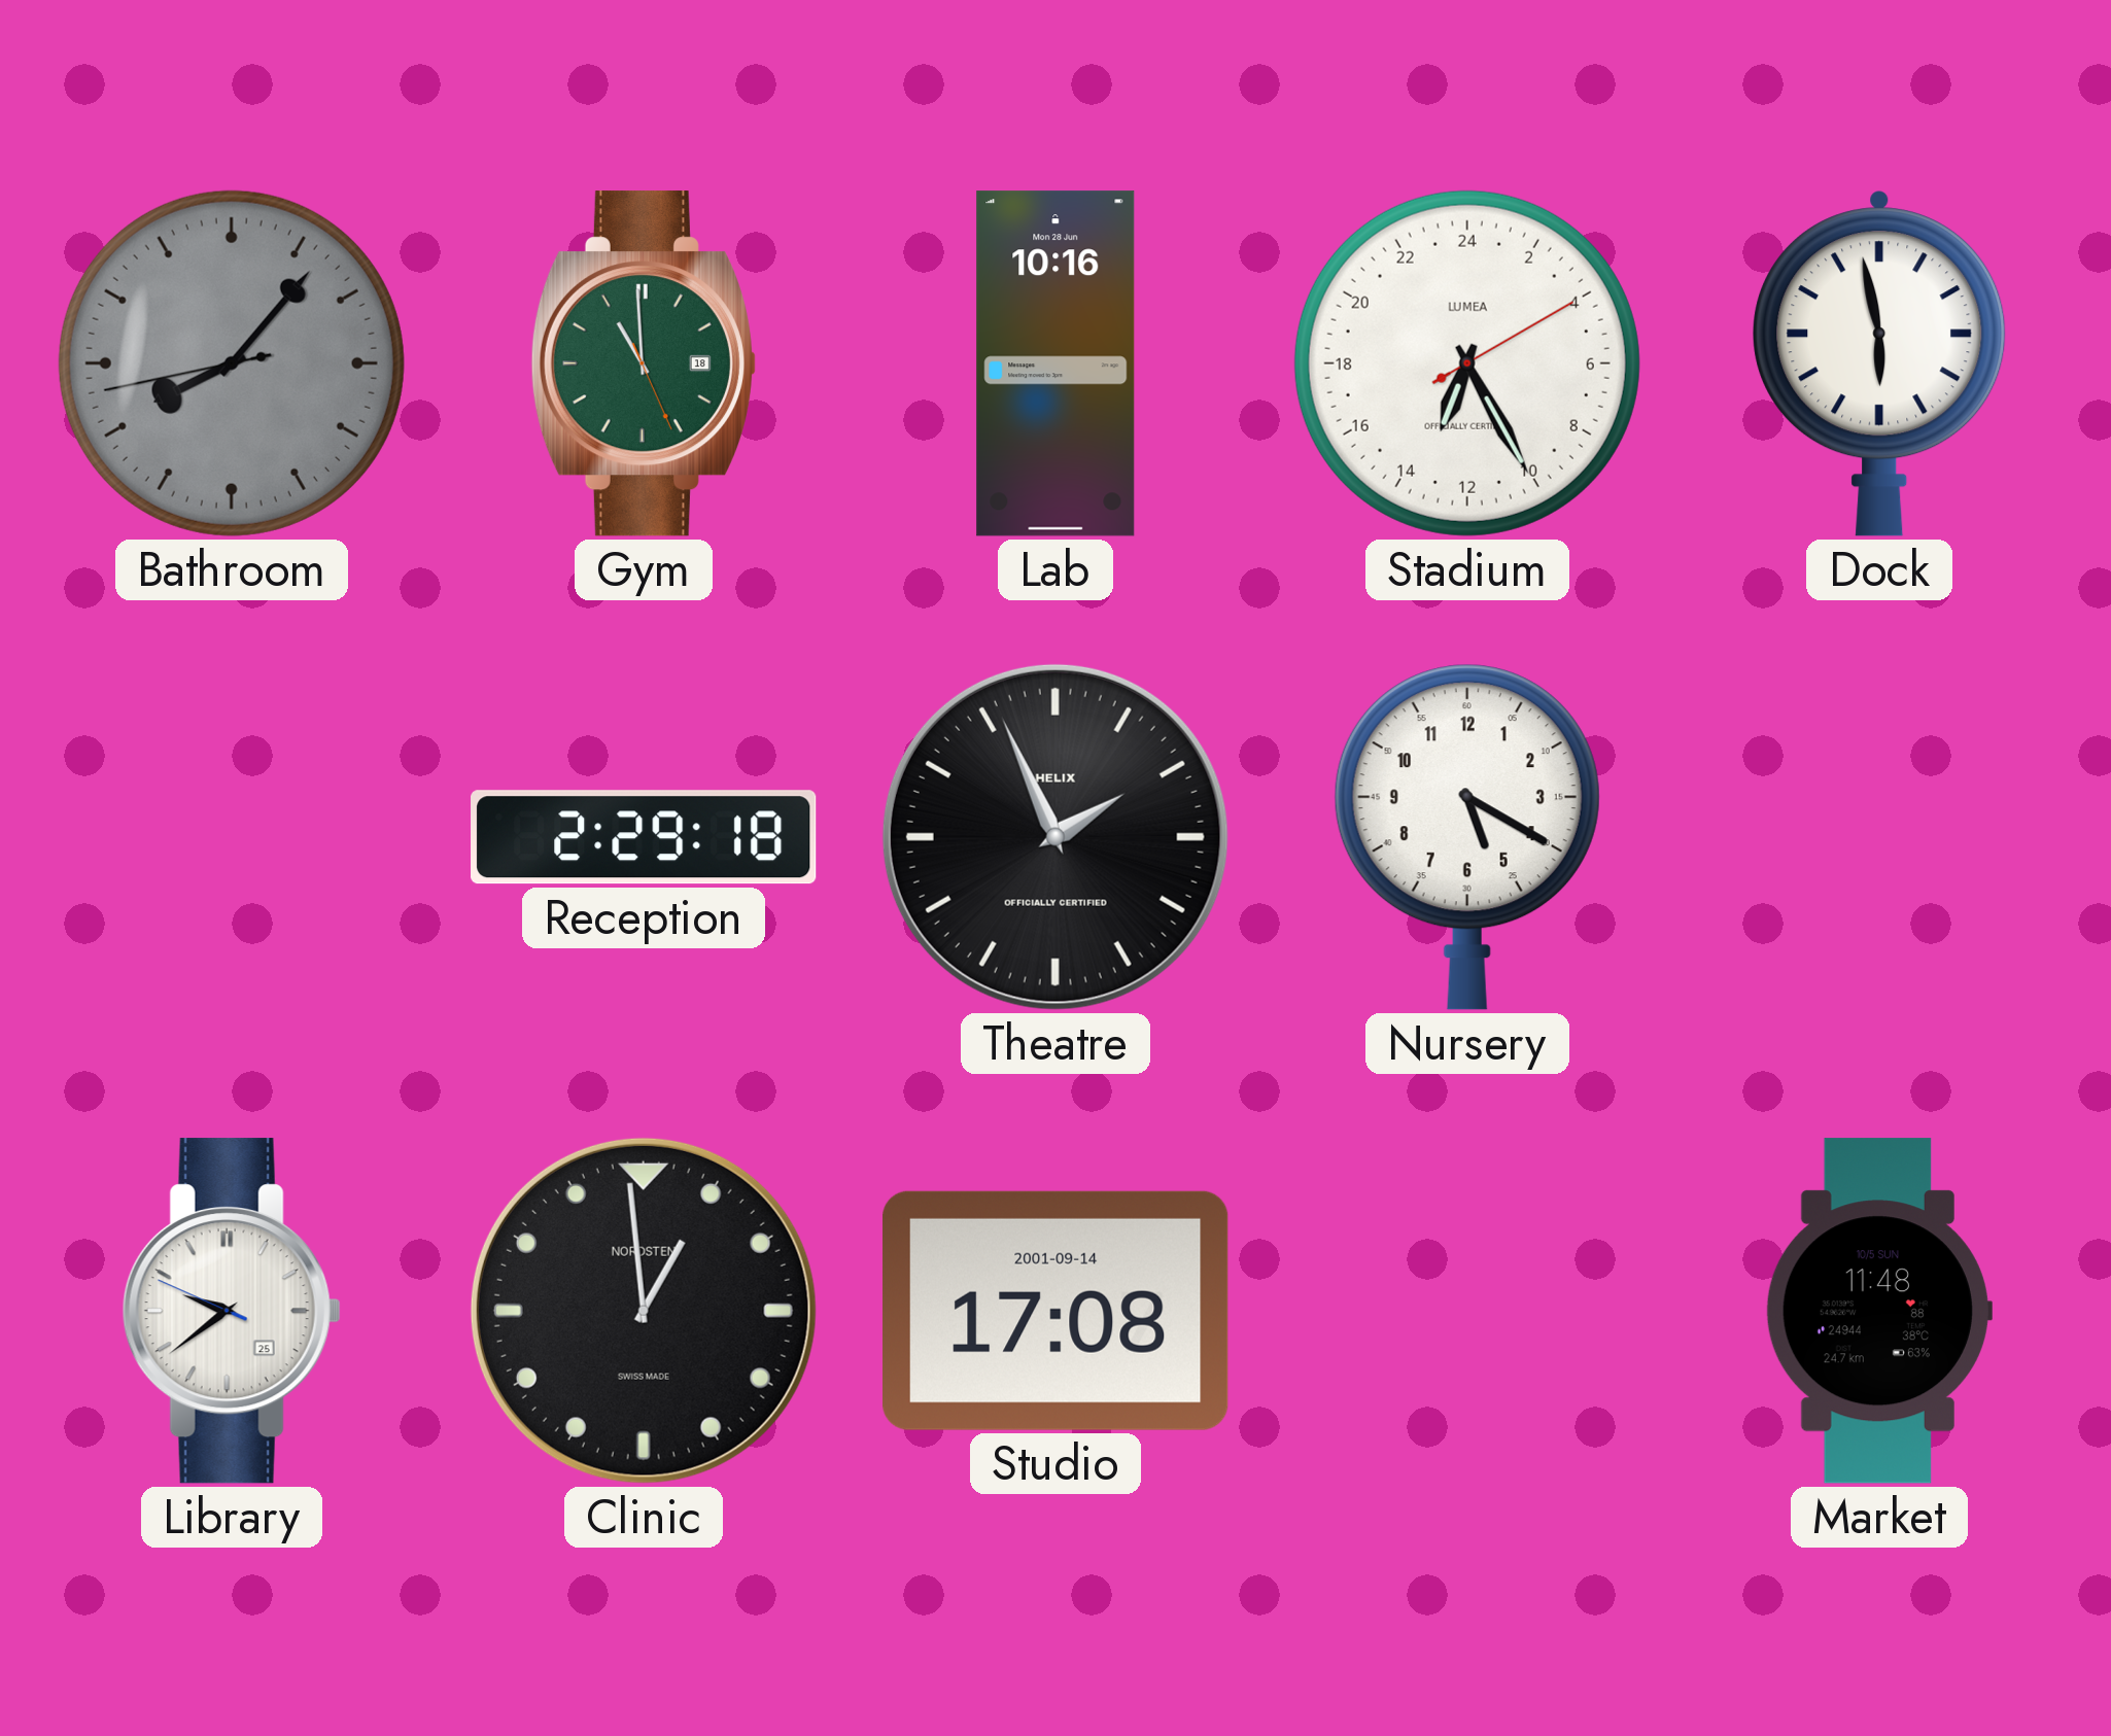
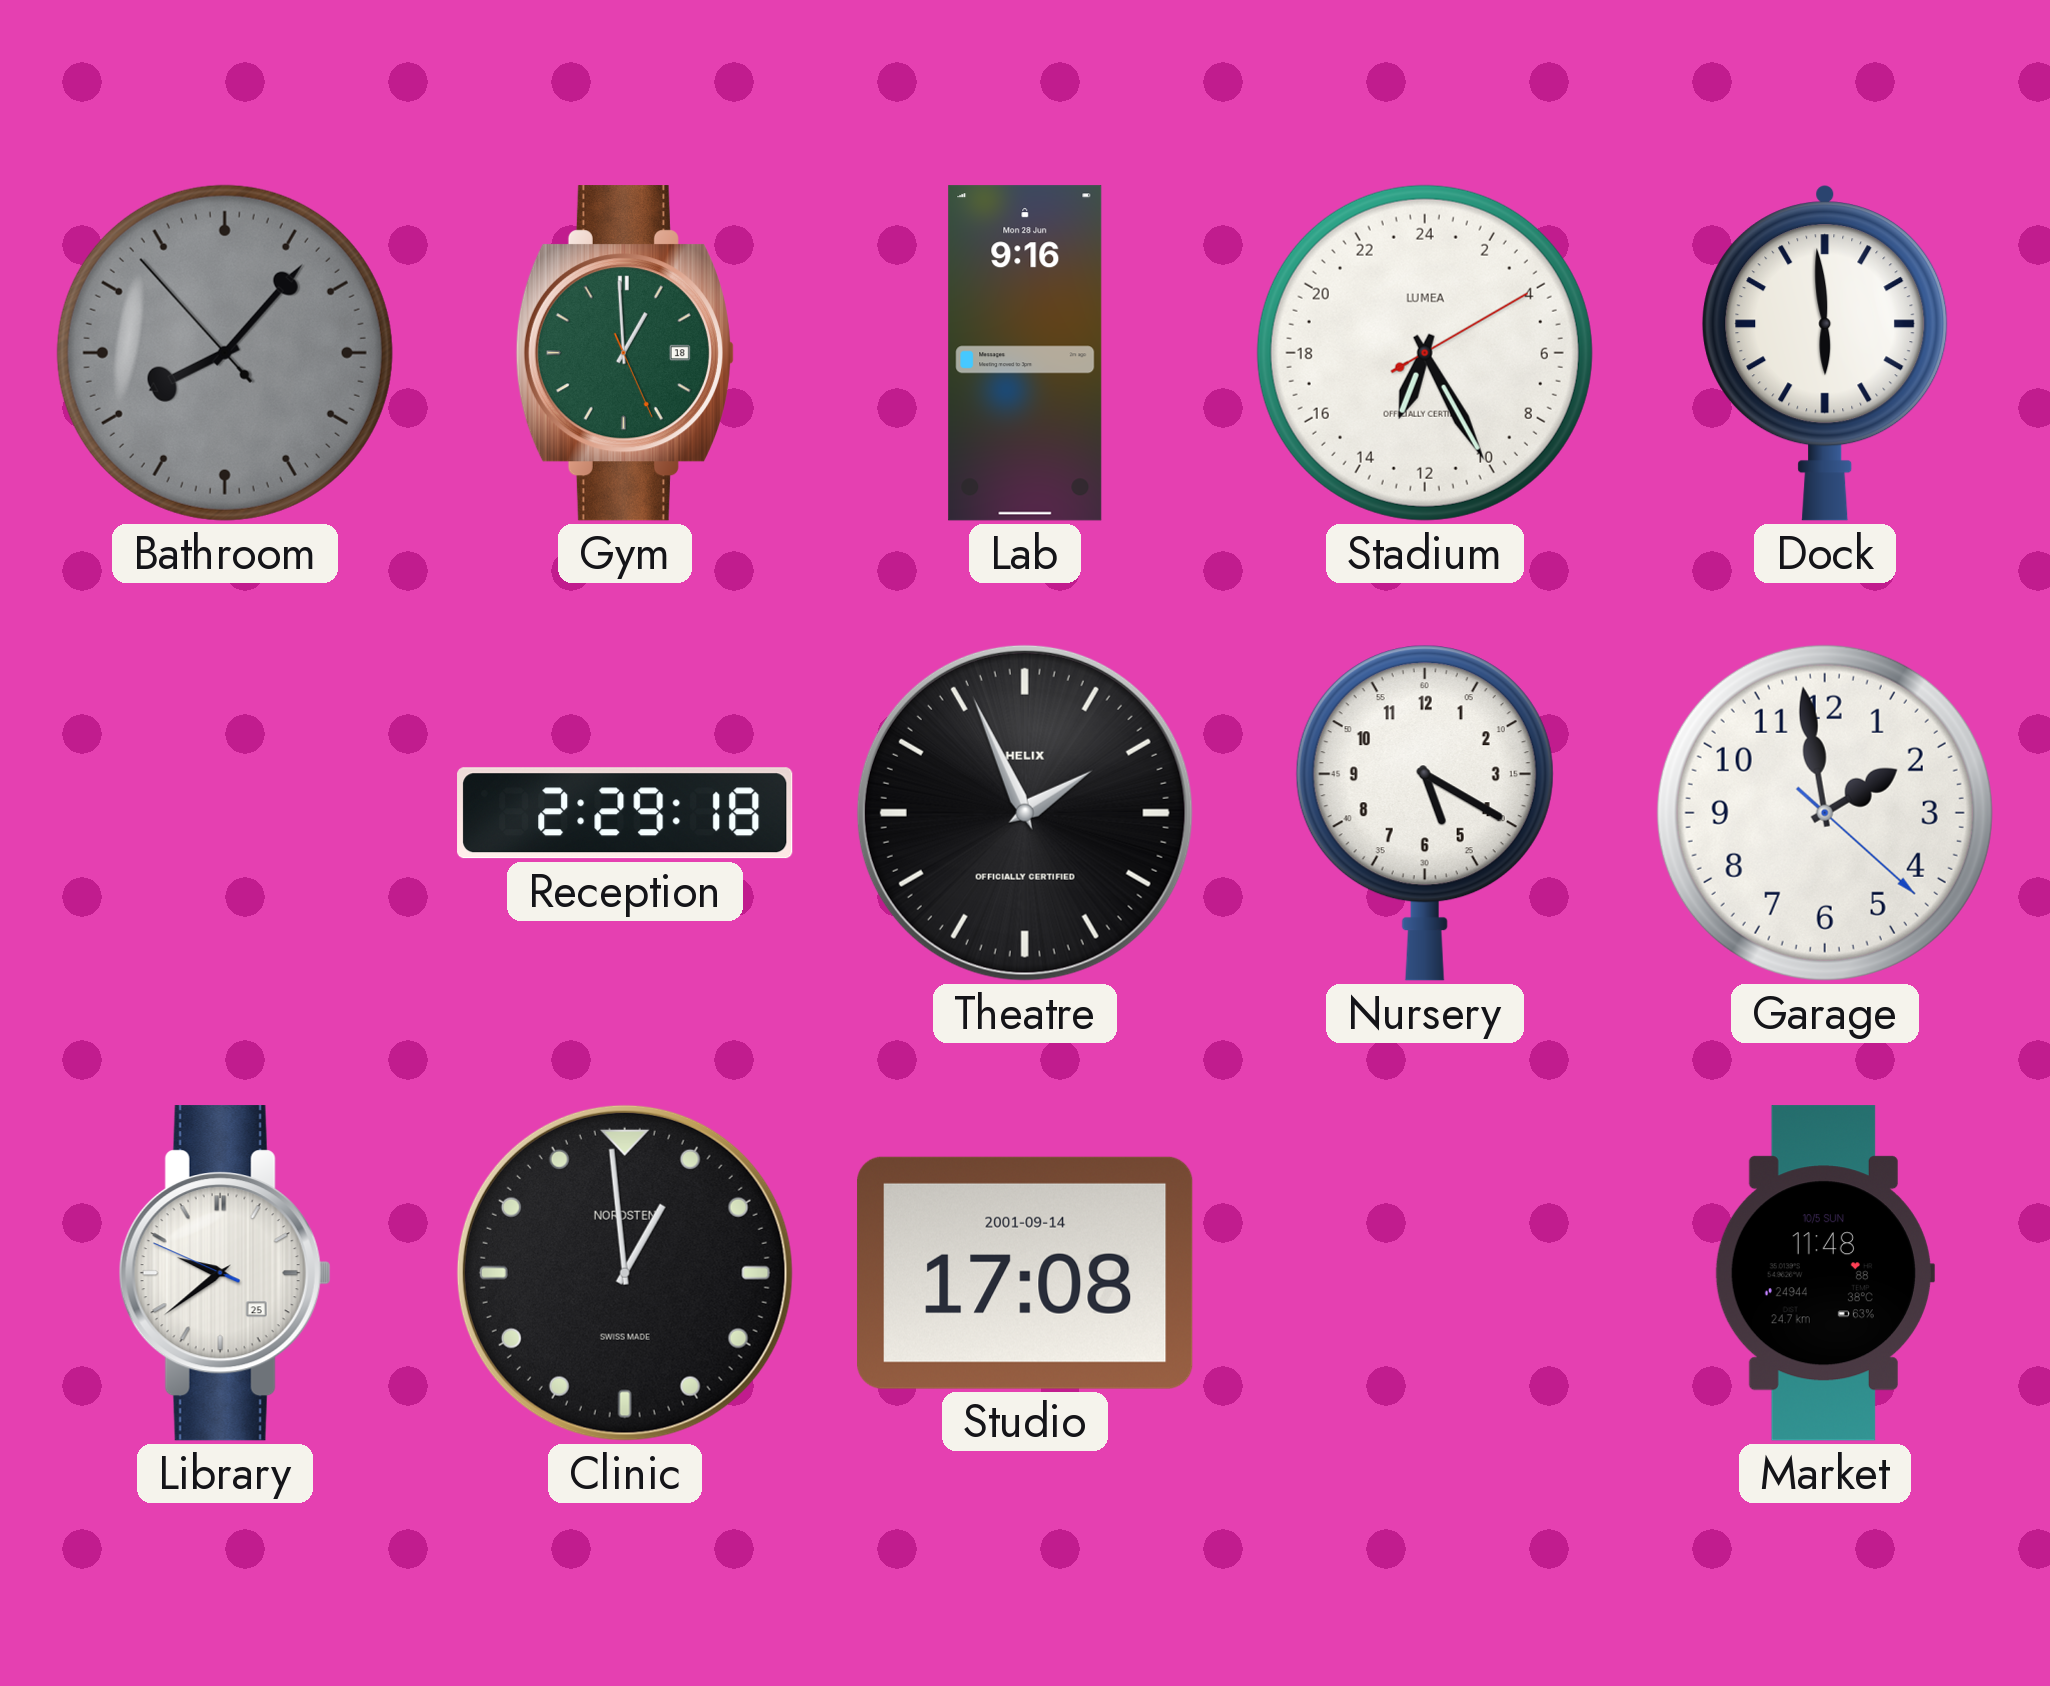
Bathroom: 8:06:43 -> 8:06:53 (225, 353)
Gym: 10:59 -> 12:59 (625, 353)
Lab: 10:16 -> 9:16 (1025, 353)
Dock: 5:58 -> 5:59 (1825, 353)
Garage: none -> 1:58 (1825, 813)
